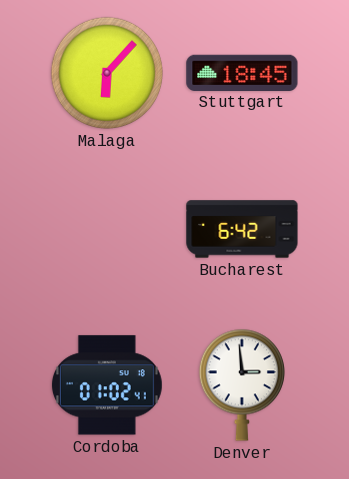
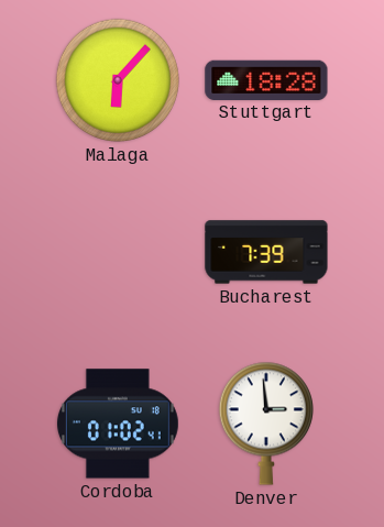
Stuttgart: 18:45 -> 18:28 (266, 79)
Bucharest: 6:42 -> 7:39 (266, 252)
